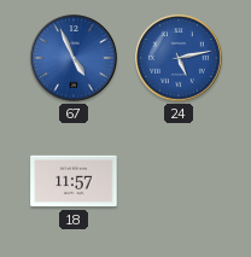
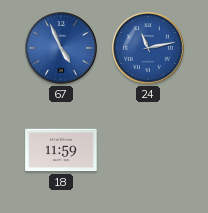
24: 5:13 -> 11:13 (148, 48)
18: 11:57 -> 11:59 (61, 150)
